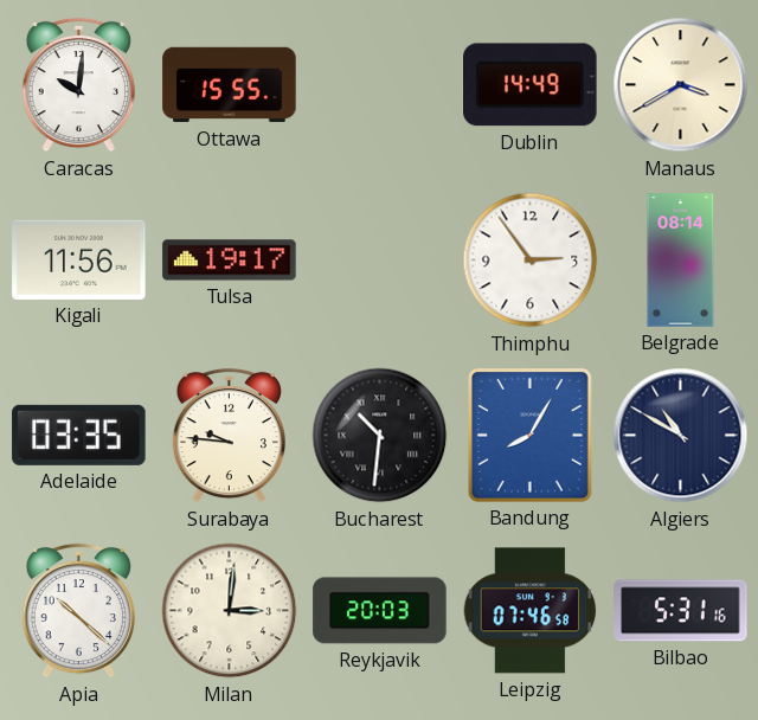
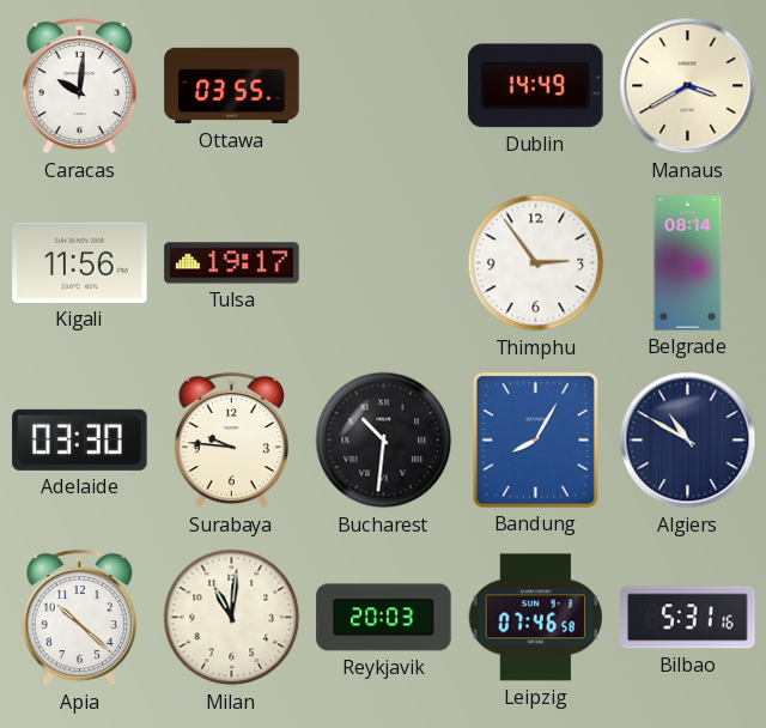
Ottawa: 15:55 -> 03:55 (232, 86)
Adelaide: 03:35 -> 03:30 (80, 439)
Milan: 3:01 -> 11:01 (232, 618)
